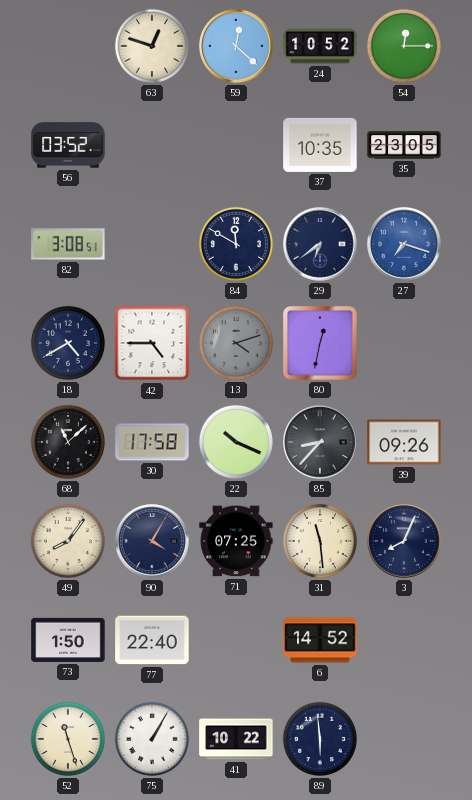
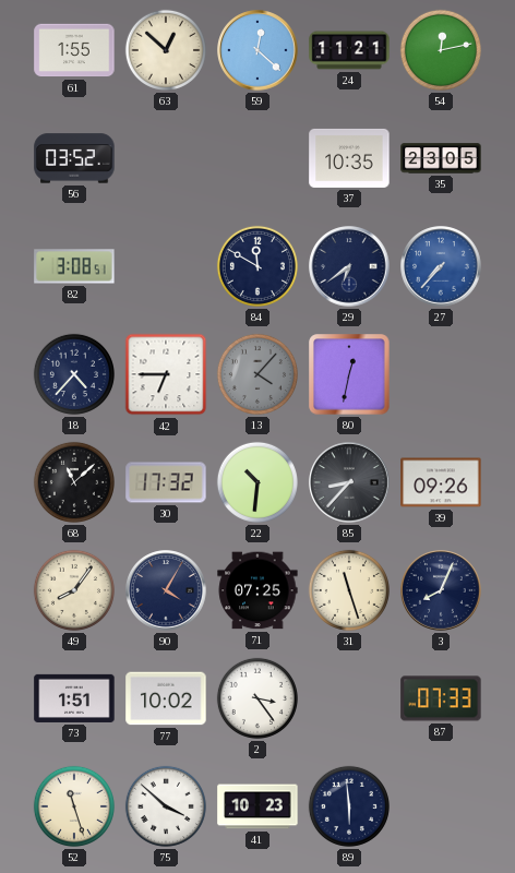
61: none -> 1:55 (74, 50)
63: 12:48 -> 12:52 (166, 50)
24: 10:52 -> 11:21 (349, 50)
54: 12:15 -> 12:13 (441, 50)
27: 7:18 -> 7:37 (441, 266)
18: 4:40 -> 4:37 (74, 374)
42: 4:45 -> 6:45 (166, 374)
13: 4:12 -> 4:07 (257, 374)
30: 17:58 -> 17:32 (166, 482)
22: 10:19 -> 10:31 (257, 482)
31: 11:29 -> 11:27 (349, 590)
73: 1:50 -> 1:51 (74, 698)
77: 22:40 -> 10:02 (166, 698)
2: none -> 3:24 (257, 698)
6: 14:52 -> none (320, 640)
87: none -> 07:33 (441, 698)
75: 1:05 -> 3:52 (166, 806)
41: 10:22 -> 10:23 (257, 806)
